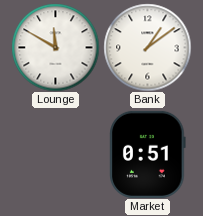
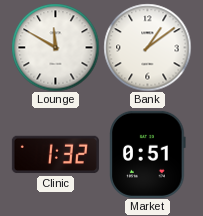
Clinic: none -> 1:32 (55, 155)
